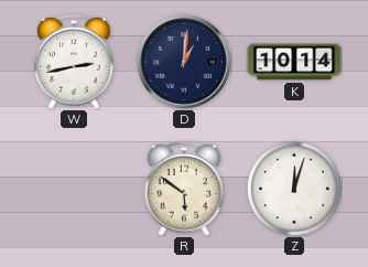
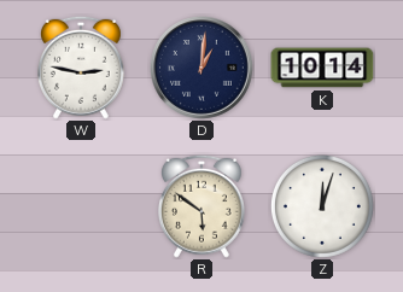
W: 2:43 -> 2:47 (81, 68)
